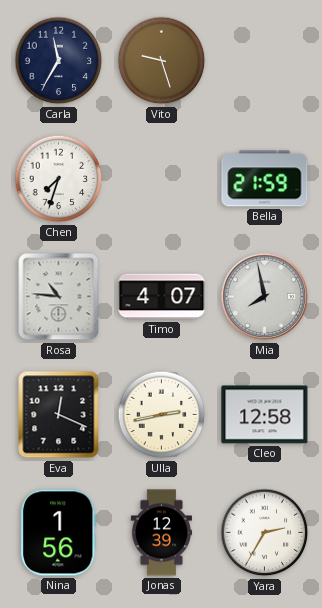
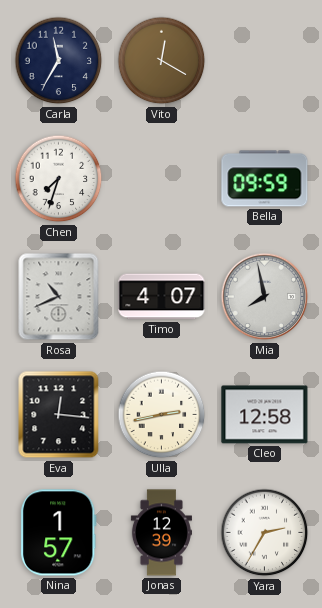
Vito: 9:27 -> 12:20 (162, 61)
Bella: 21:59 -> 09:59 (265, 179)
Rosa: 10:46 -> 10:41 (59, 297)
Eva: 12:19 -> 12:16 (59, 415)
Nina: 1:56 -> 1:57 (59, 533)
